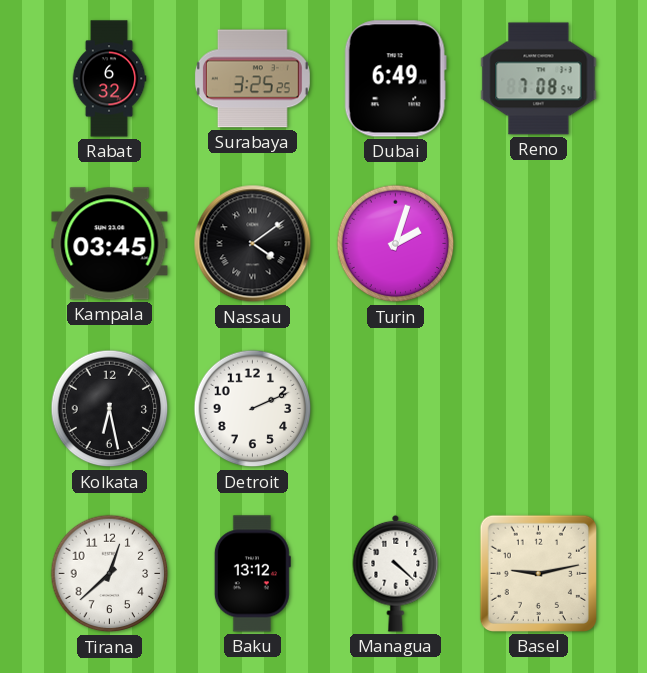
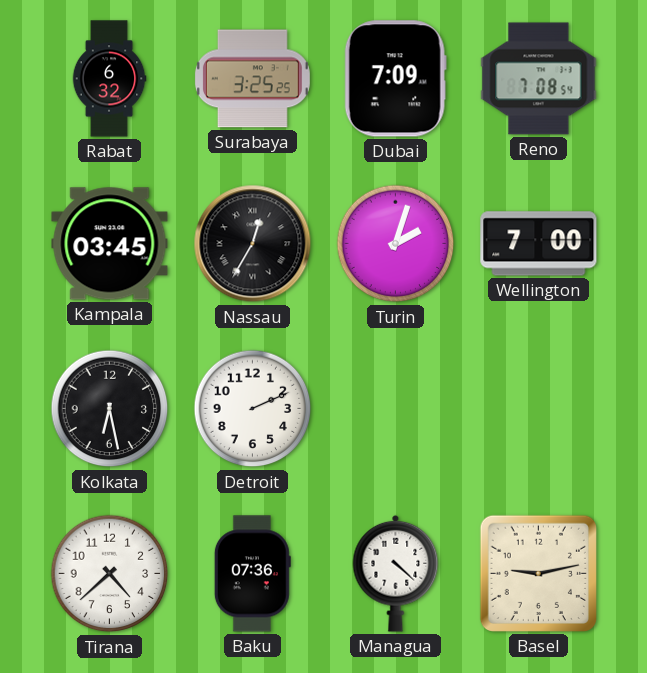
Dubai: 6:49 -> 7:09 (395, 79)
Nassau: 4:09 -> 12:35 (253, 244)
Wellington: none -> 7:00 (539, 244)
Tirana: 12:38 -> 4:38 (110, 574)
Baku: 13:12 -> 07:36 (252, 574)
